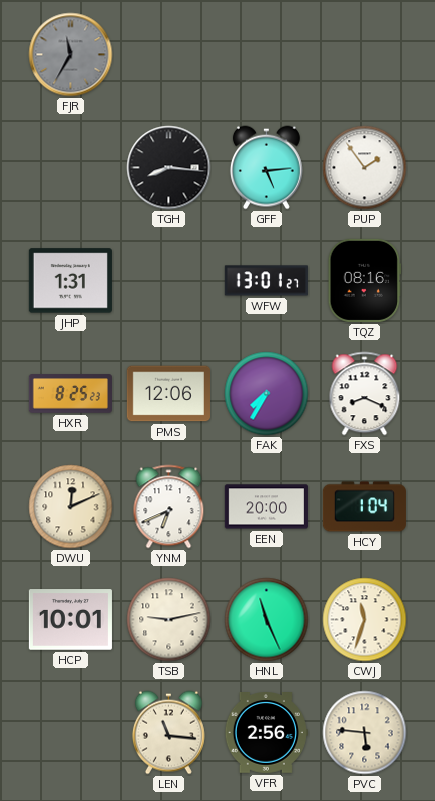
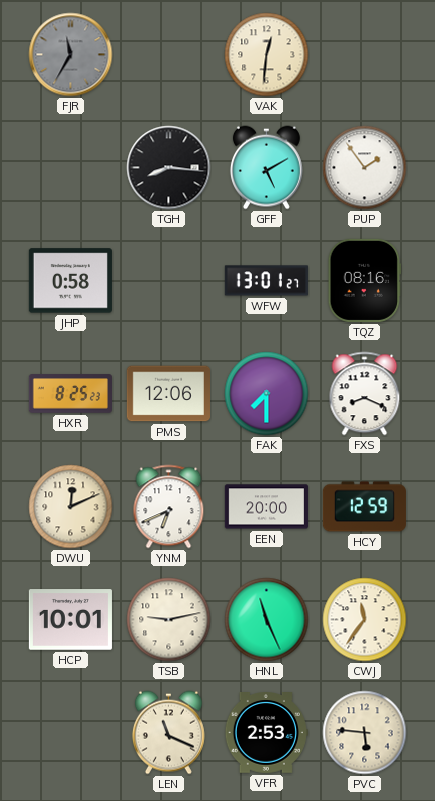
VAK: none -> 12:31 (267, 55)
GFF: 5:14 -> 5:10 (266, 168)
JHP: 1:31 -> 0:58 (70, 281)
FAK: 7:35 -> 7:30 (267, 394)
HCY: 1:04 -> 12:59 (364, 507)
CWJ: 11:33 -> 11:36 (365, 620)
LEN: 11:16 -> 11:19 (168, 733)
VFR: 2:56 -> 2:53 (266, 733)
